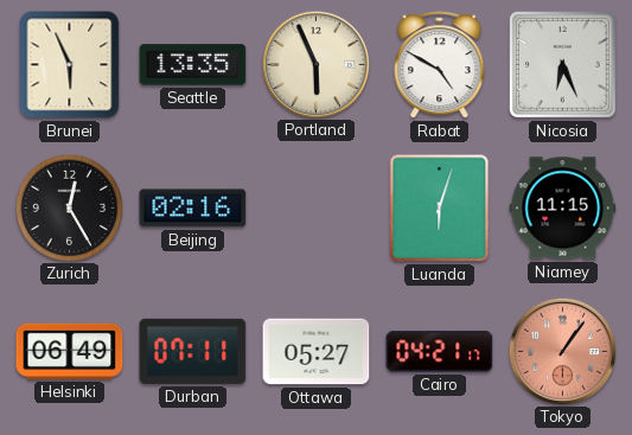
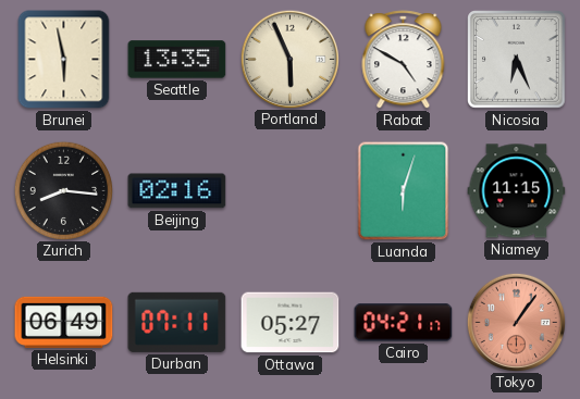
Brunei: 5:56 -> 5:58 (64, 60)
Zurich: 12:25 -> 8:16 (63, 190)
